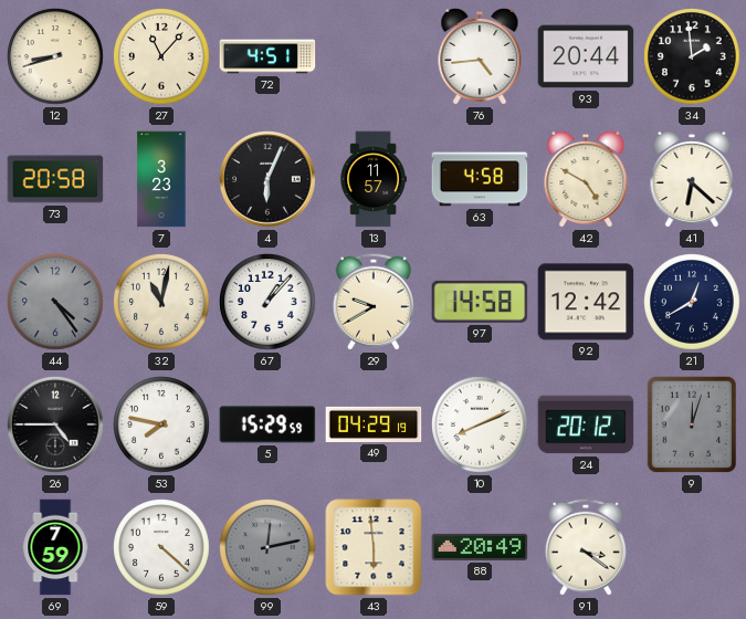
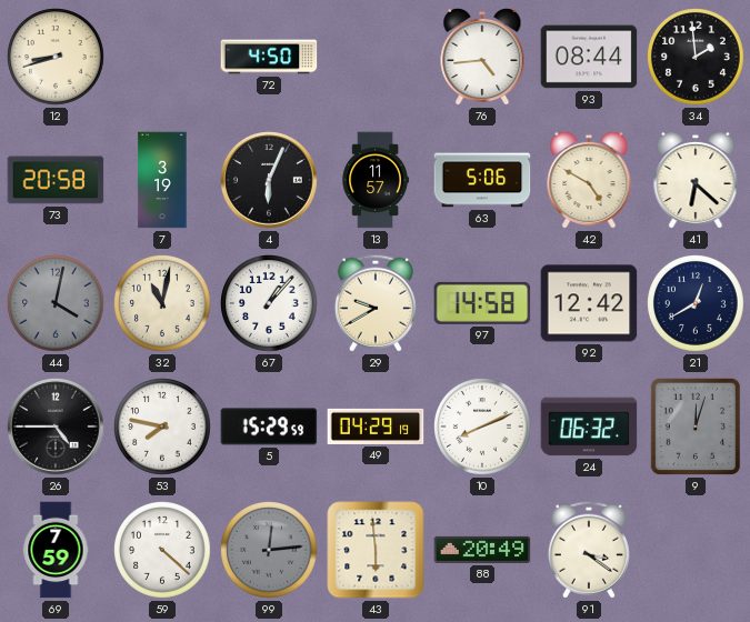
27: 11:07 -> none (162, 57)
72: 4:51 -> 4:50 (269, 57)
93: 20:44 -> 08:44 (589, 57)
7: 3:23 -> 3:19 (162, 180)
63: 4:58 -> 5:06 (482, 180)
44: 4:24 -> 4:02 (57, 304)
24: 20:12 -> 06:32 (589, 427)
99: 12:13 -> 12:14 (270, 551)
